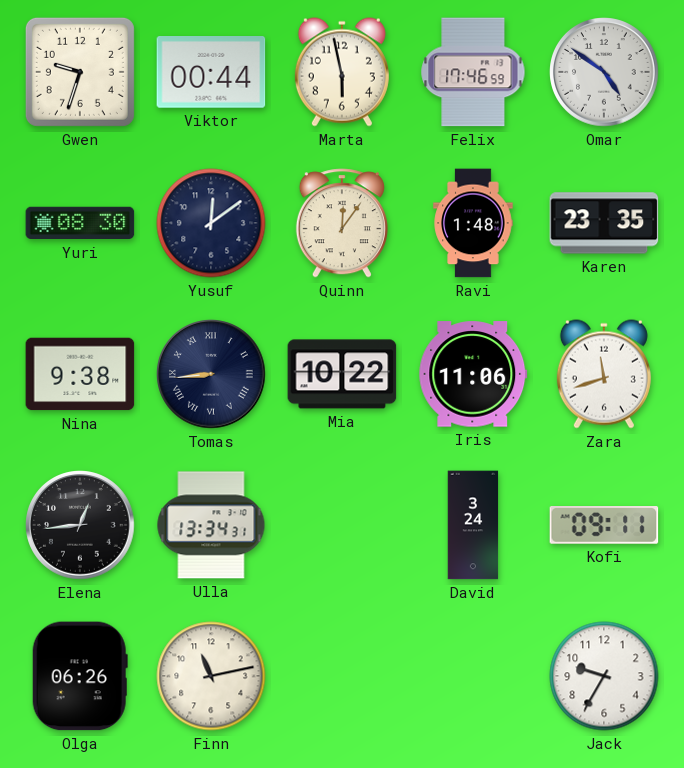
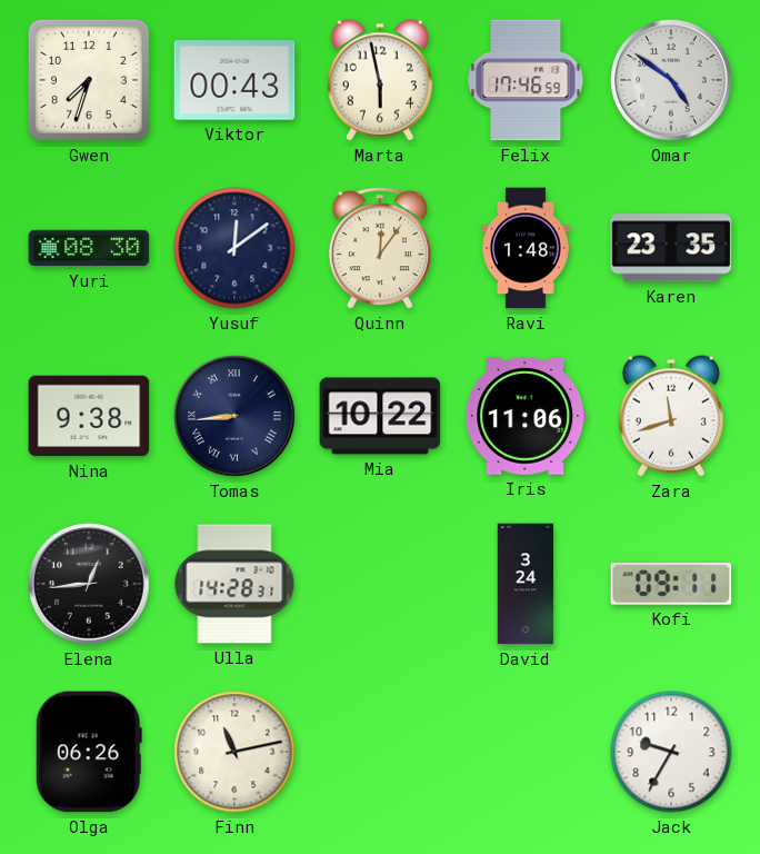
Gwen: 9:33 -> 7:33 (89, 80)
Viktor: 00:44 -> 00:43 (234, 81)
Ulla: 13:34 -> 14:28 (234, 584)
